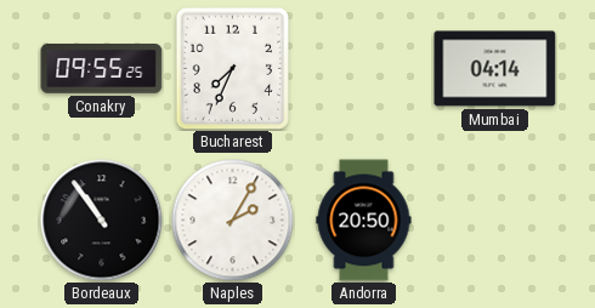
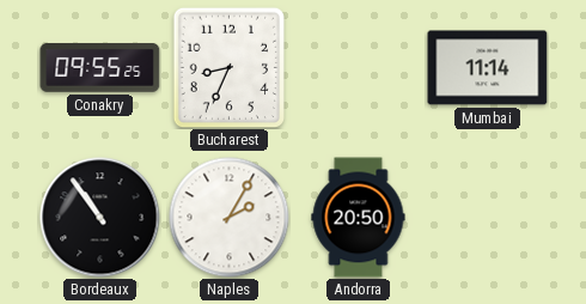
Bucharest: 7:34 -> 8:34 (228, 67)
Mumbai: 04:14 -> 11:14 (488, 68)
